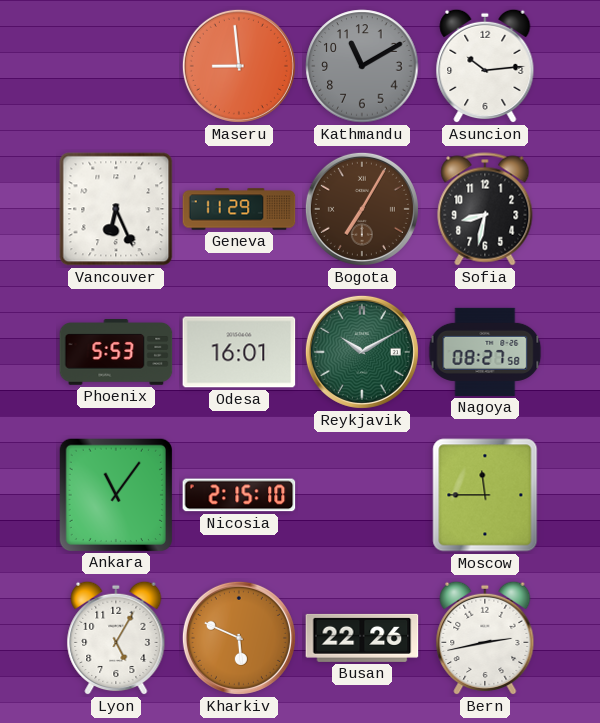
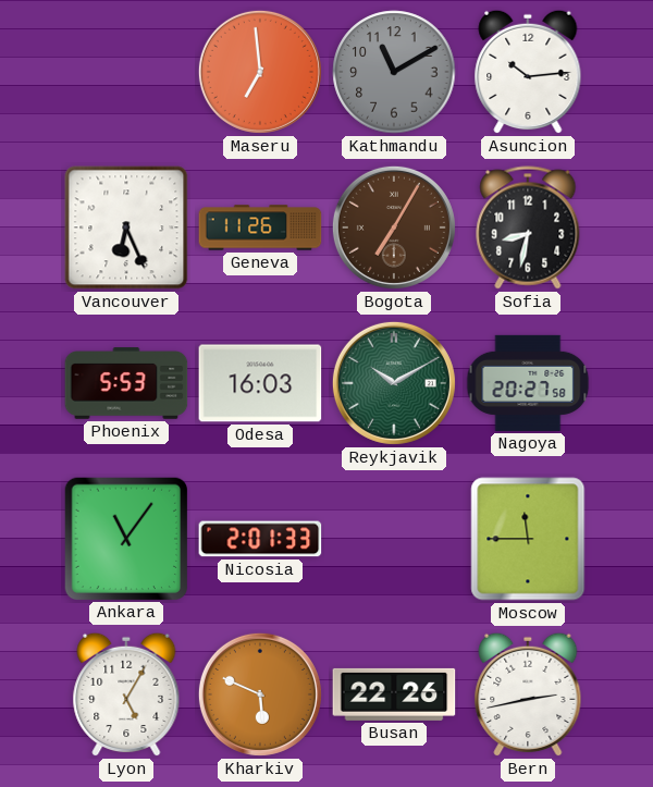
Maseru: 8:59 -> 6:59 (260, 72)
Geneva: 11:29 -> 11:26 (260, 228)
Odesa: 16:01 -> 16:03 (260, 383)
Nagoya: 08:27 -> 20:27 (528, 383)
Nicosia: 2:15 -> 2:01 (260, 539)
